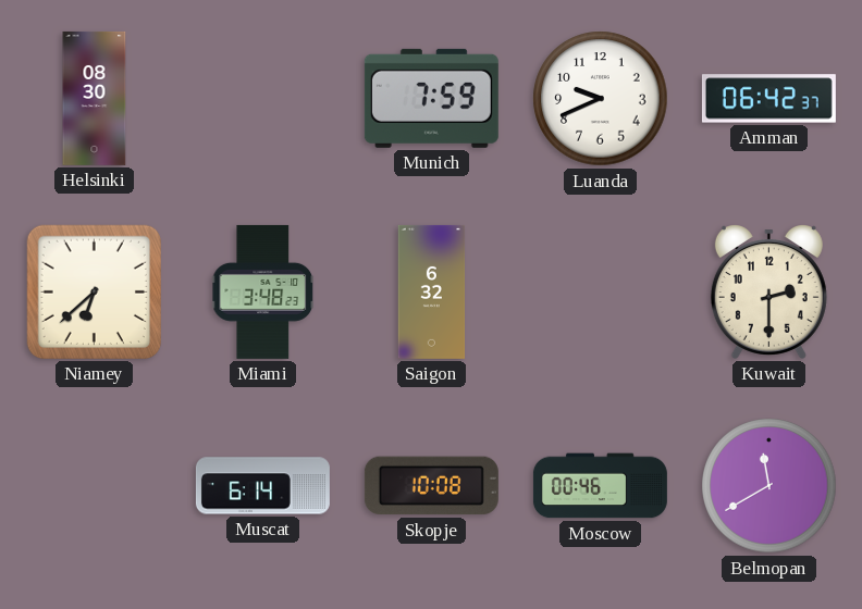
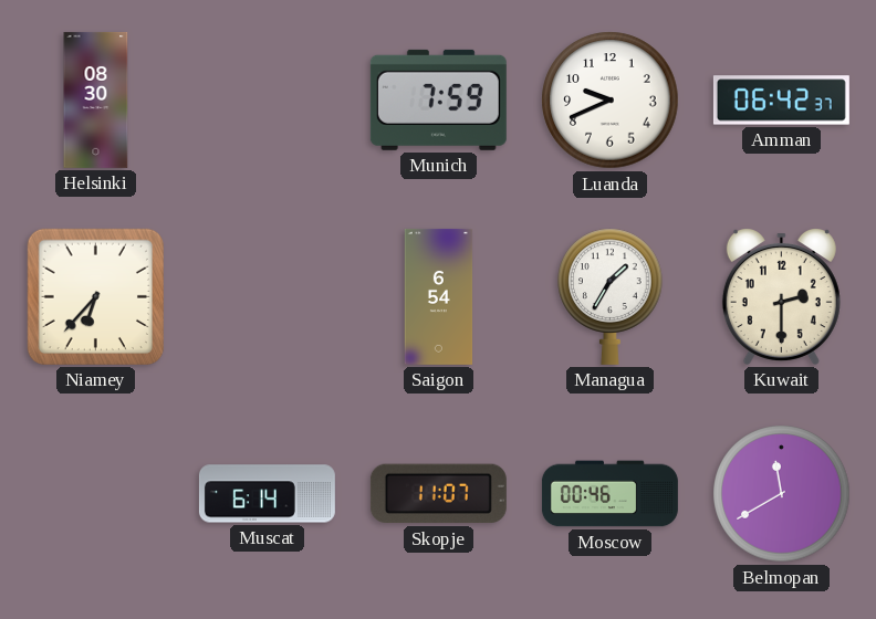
Niamey: 6:38 -> 6:37 (95, 296)
Miami: 3:48 -> none (263, 291)
Saigon: 6:32 -> 6:54 (439, 296)
Managua: none -> 1:35 (611, 296)
Skopje: 10:08 -> 11:07 (438, 494)
